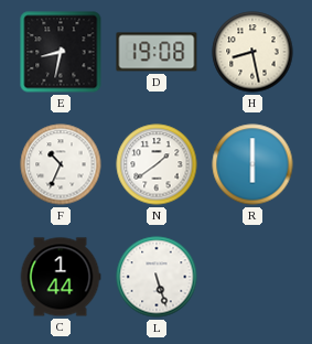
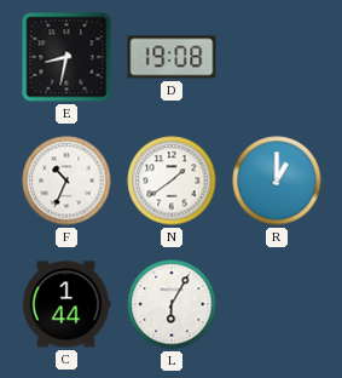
H: 8:28 -> none (252, 52)
R: 6:00 -> 1:00 (277, 181)
L: 5:27 -> 6:05 (172, 304)
